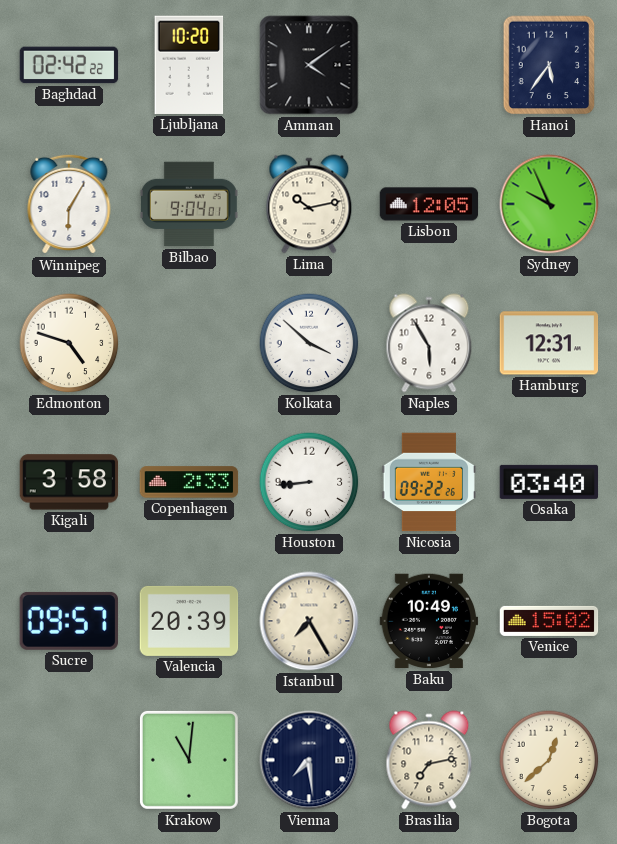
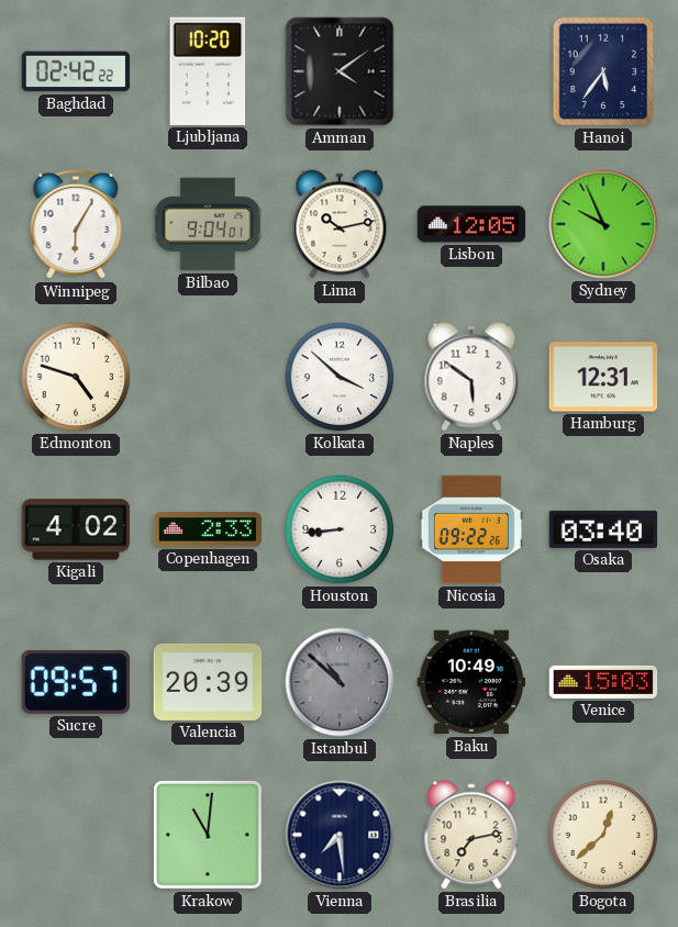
Naples: 5:55 -> 5:51 (471, 377)
Kigali: 3:58 -> 4:02 (76, 529)
Istanbul: 7:25 -> 10:52 (340, 682)
Istanbul dial: cream -> grey (340, 682)
Venice: 15:02 -> 15:03 (603, 682)
